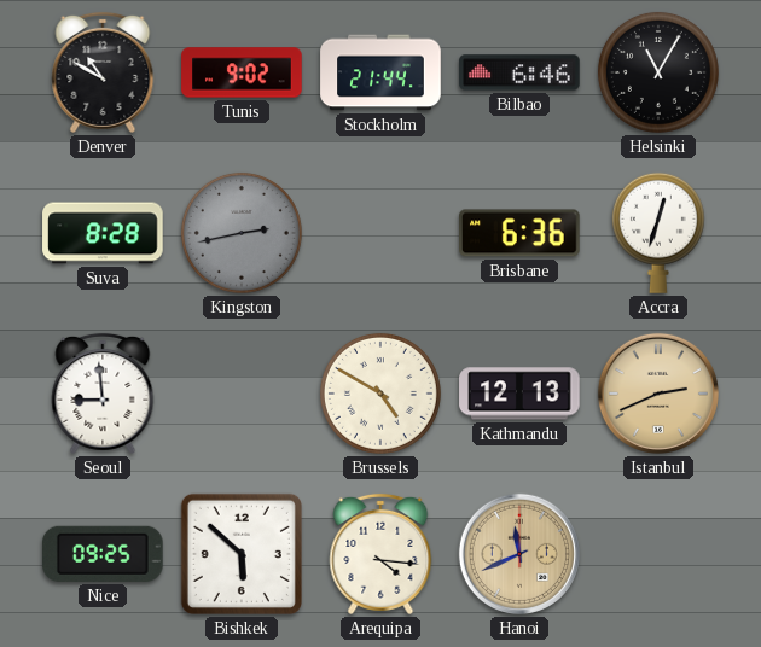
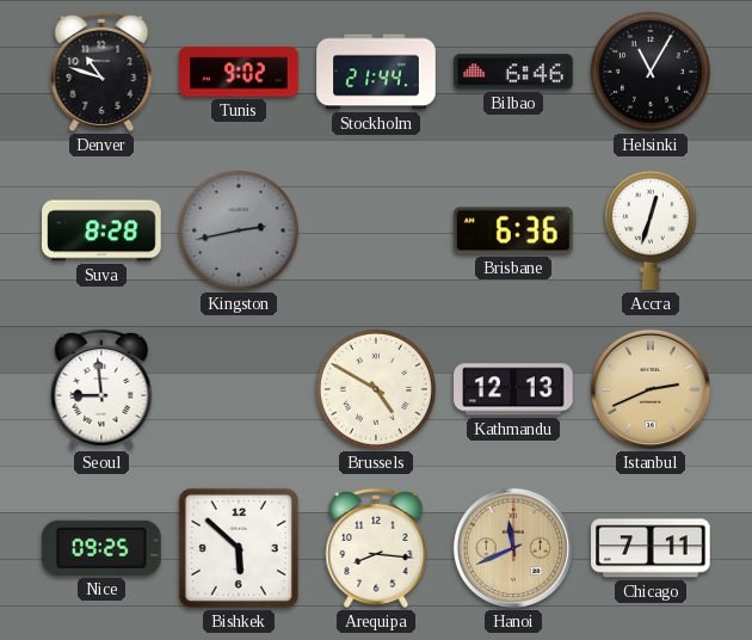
Denver: 10:50 -> 10:48 (101, 72)
Arequipa: 4:16 -> 8:16 (376, 548)
Chicago: none -> 7:11 (651, 548)
